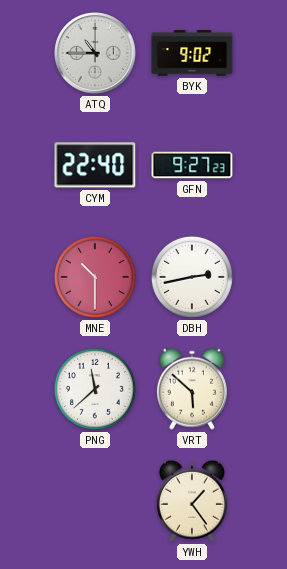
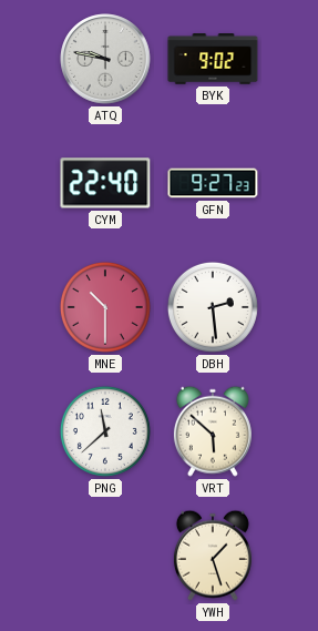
ATQ: 10:45 -> 9:47 (105, 59)
DBH: 2:43 -> 2:29 (213, 307)
YWH: 1:24 -> 1:27 (213, 556)
